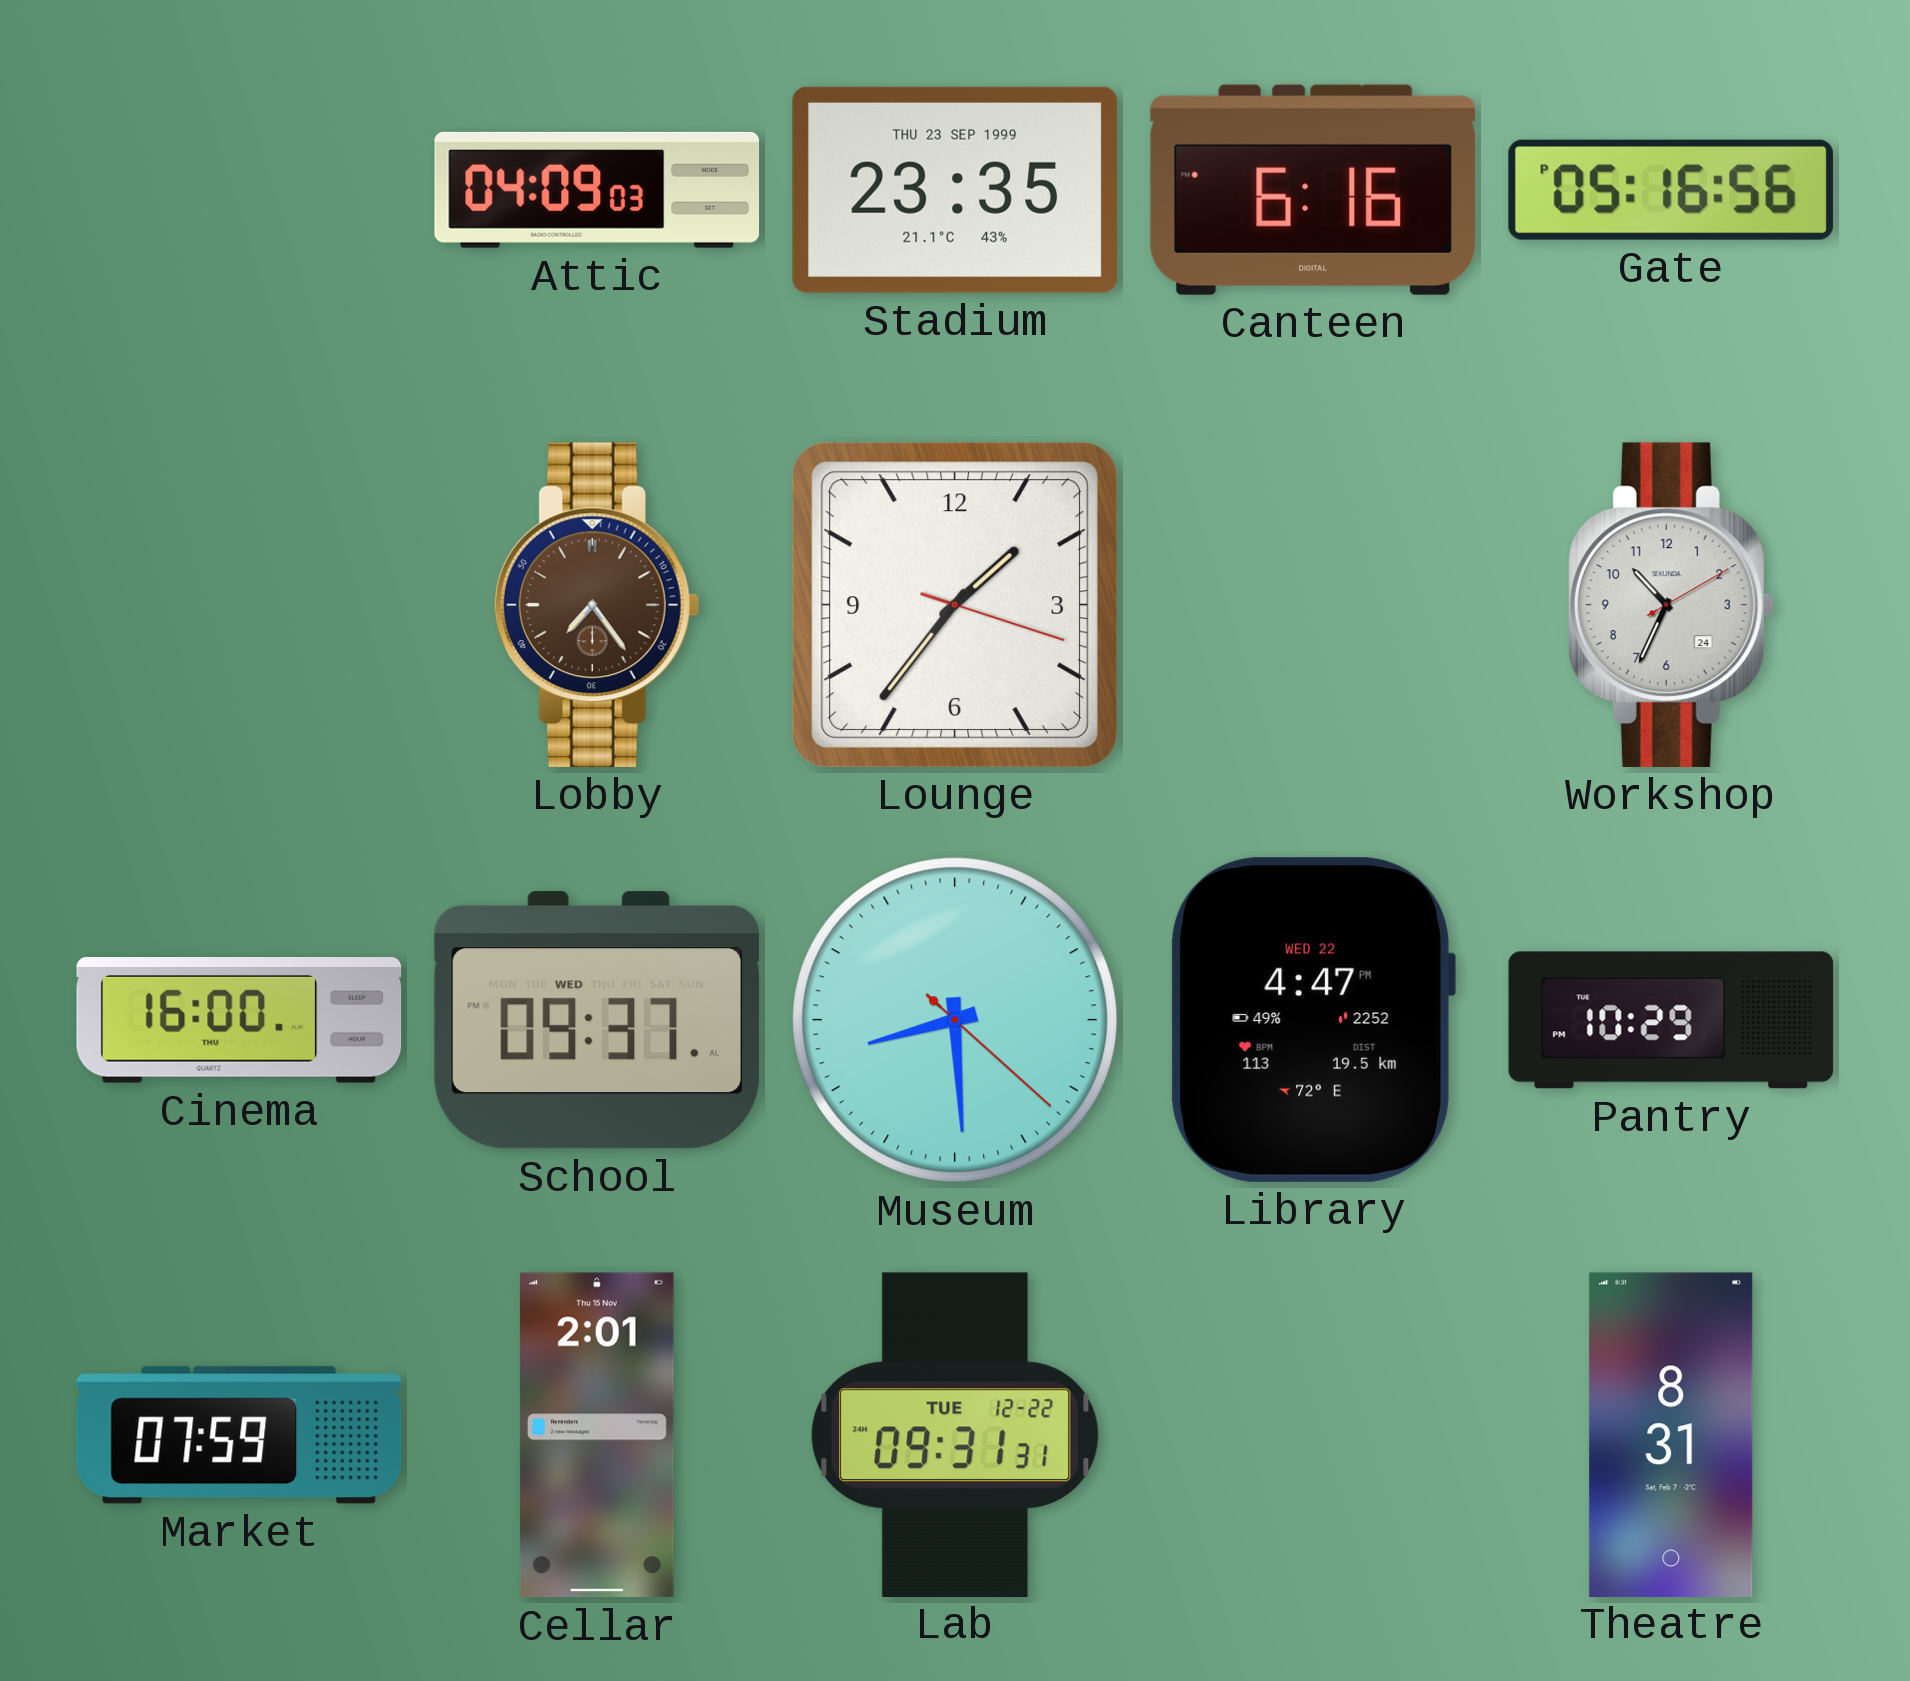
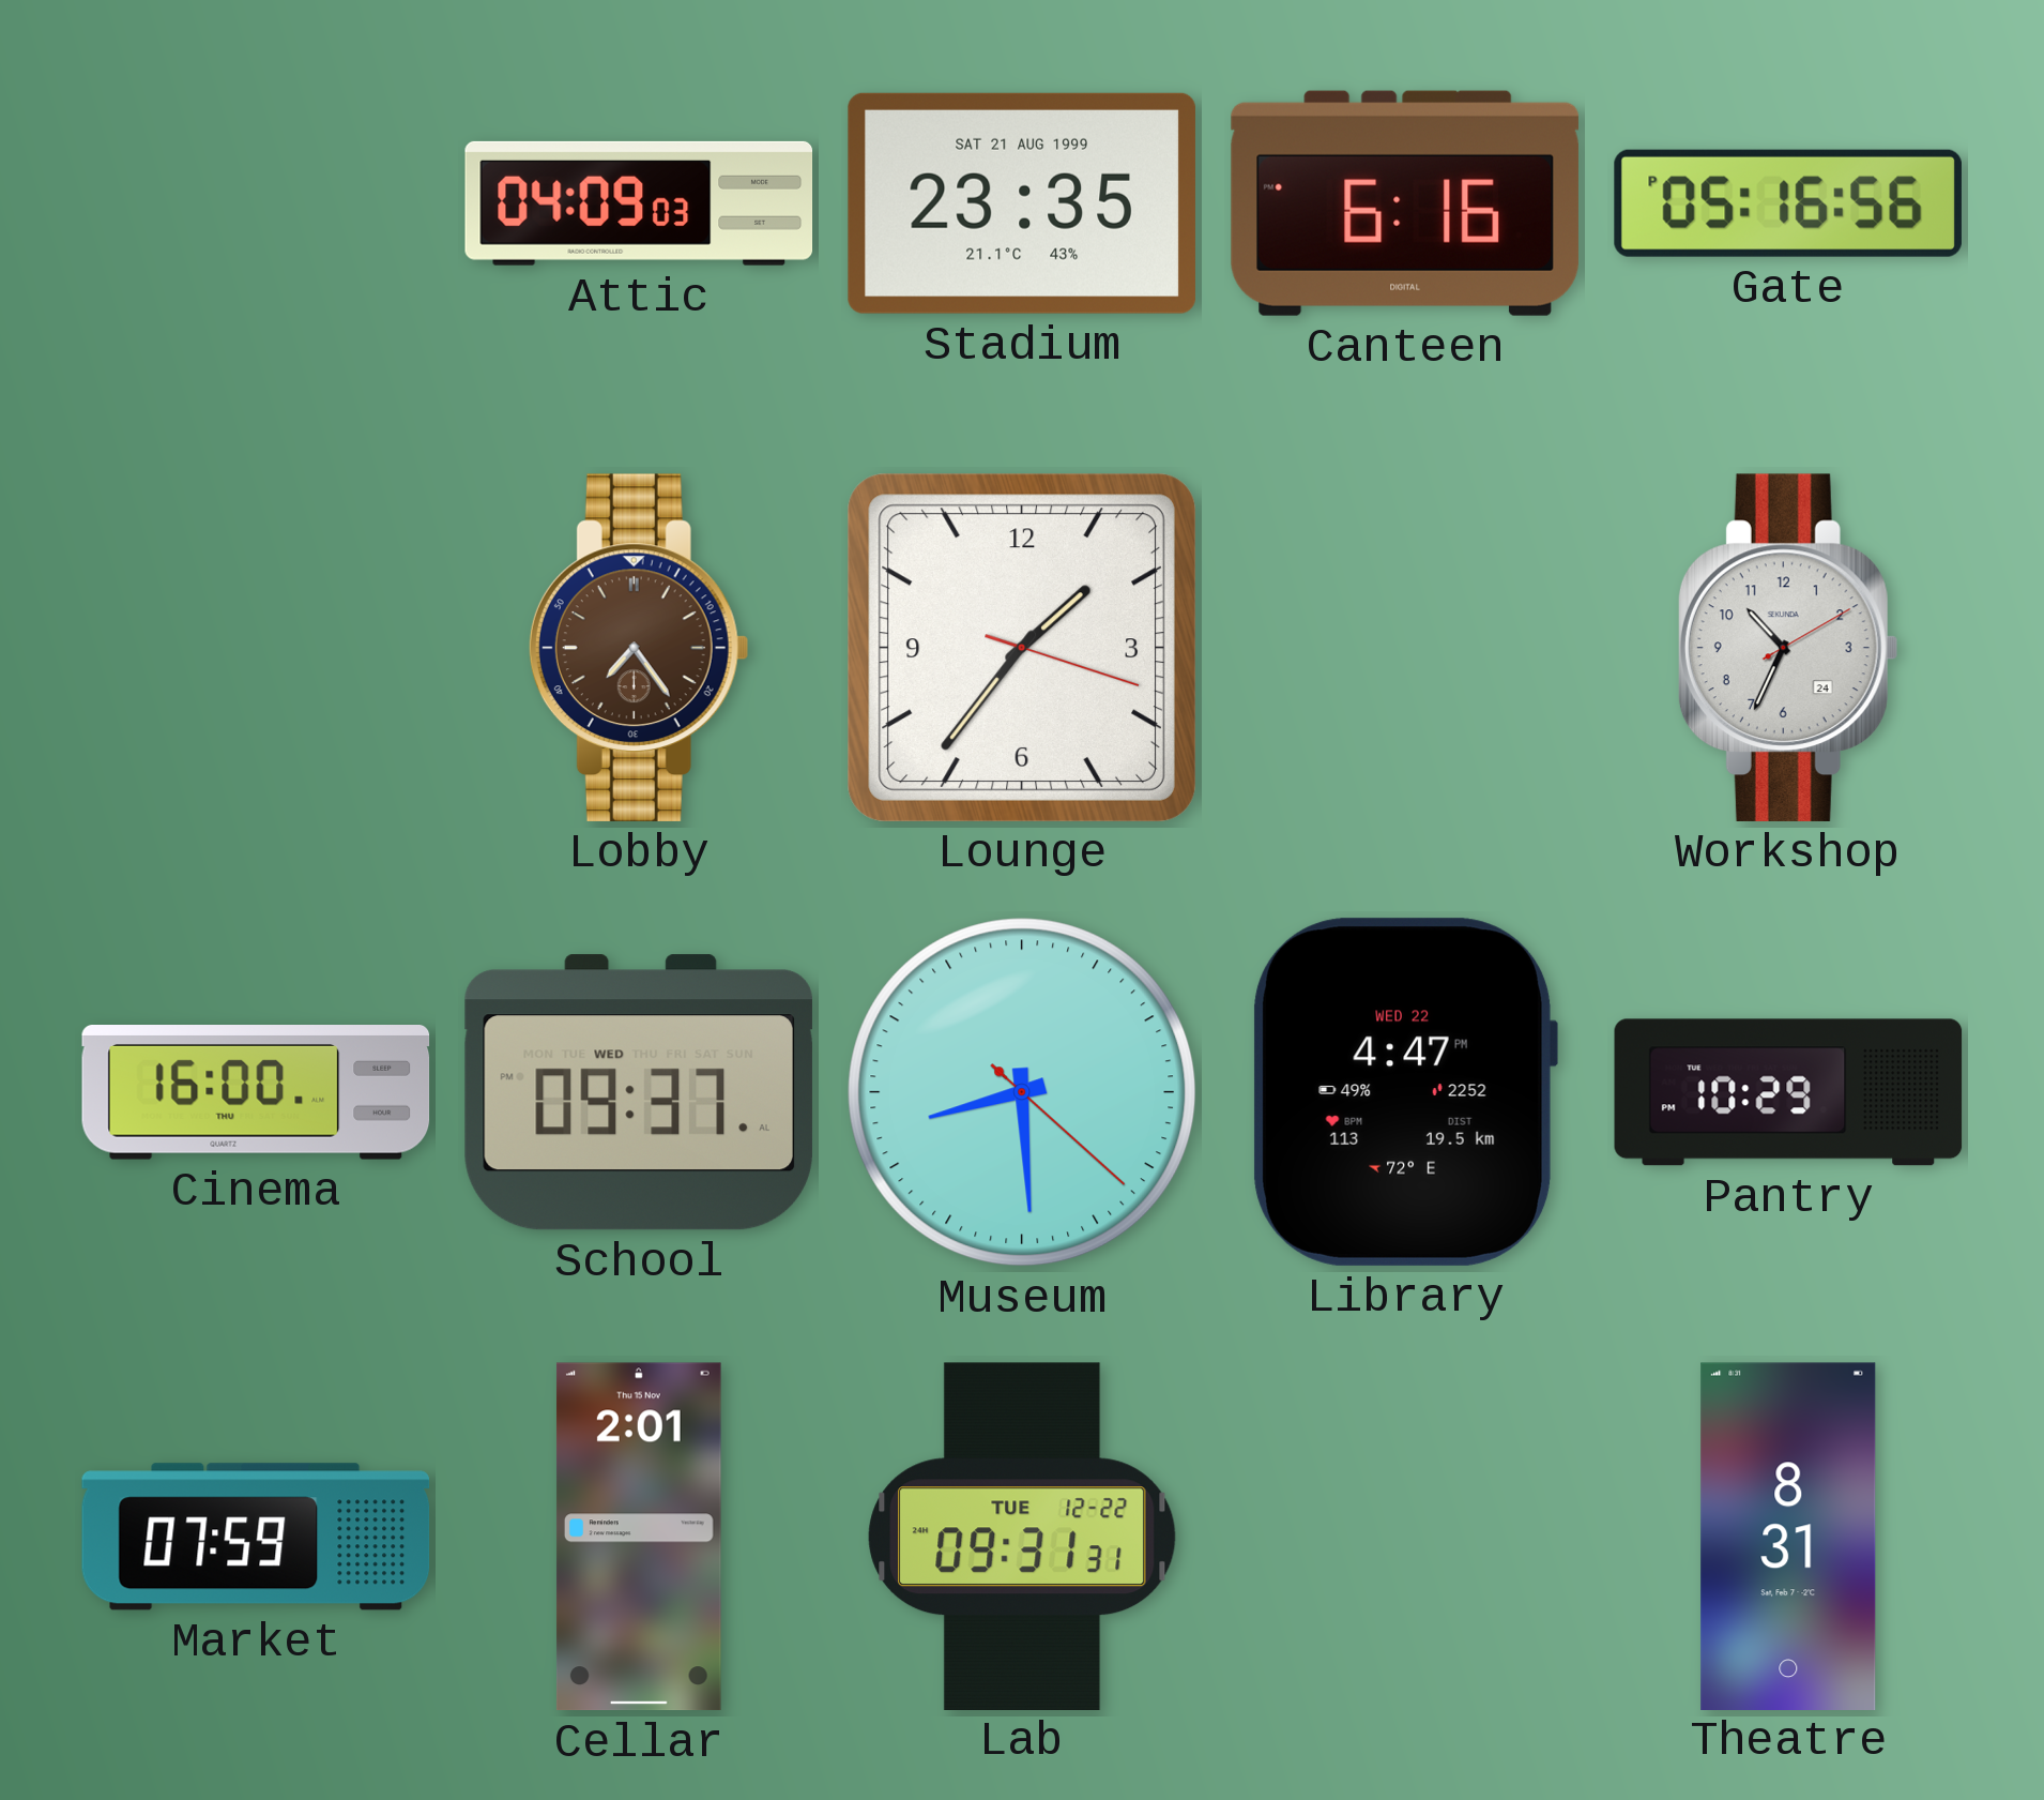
Stadium date: THU 23 SEP 1999 -> SAT 21 AUG 1999 (1022, 203)
